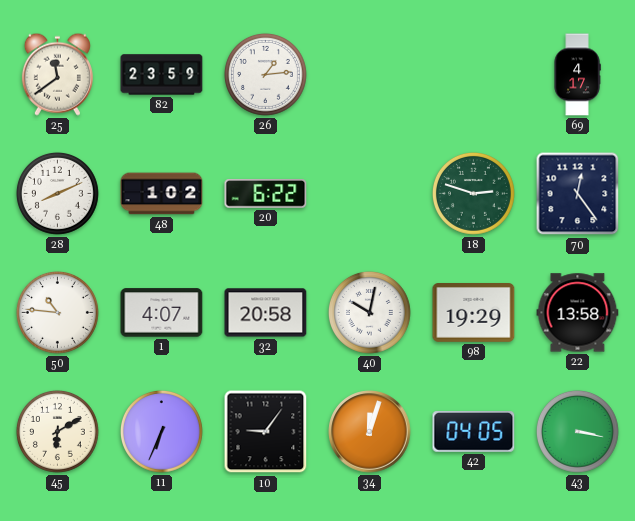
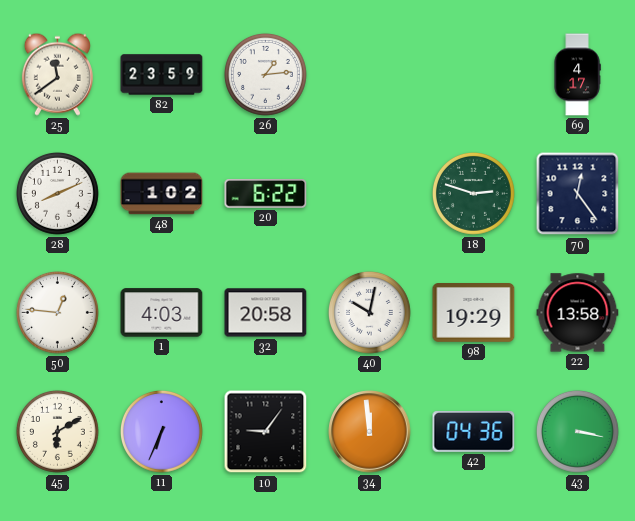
50: 10:46 -> 12:46 (58, 313)
1: 4:07 -> 4:03 (162, 313)
34: 12:03 -> 11:59 (370, 432)
42: 04:05 -> 04:36 (474, 432)
